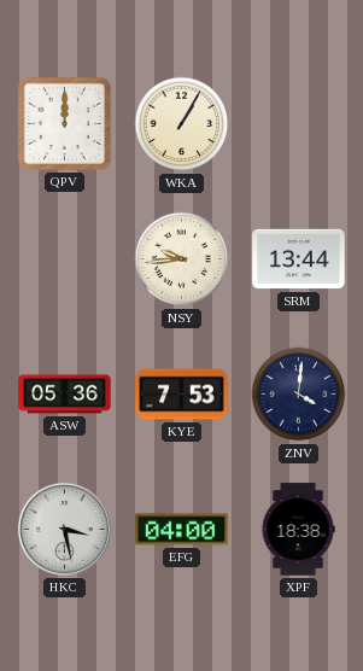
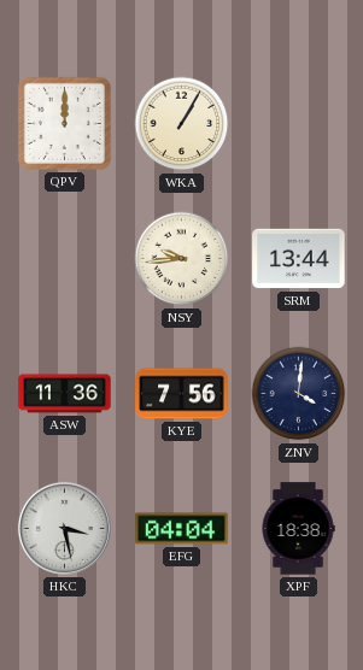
ASW: 05:36 -> 11:36 (65, 394)
KYE: 7:53 -> 7:56 (182, 394)
EFG: 04:00 -> 04:04 (182, 529)
